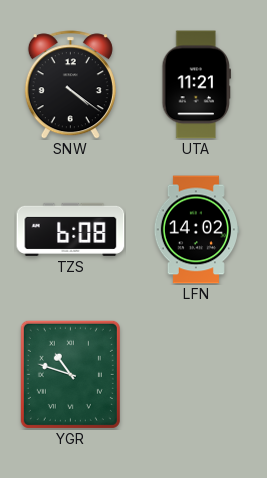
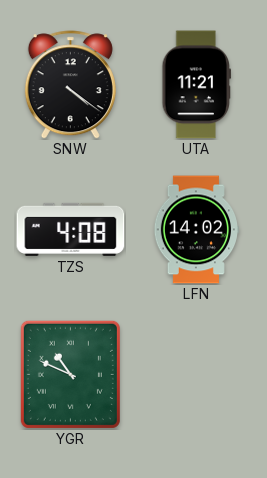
TZS: 6:08 -> 4:08 (71, 229)
YGR: 10:48 -> 10:49 (70, 374)
